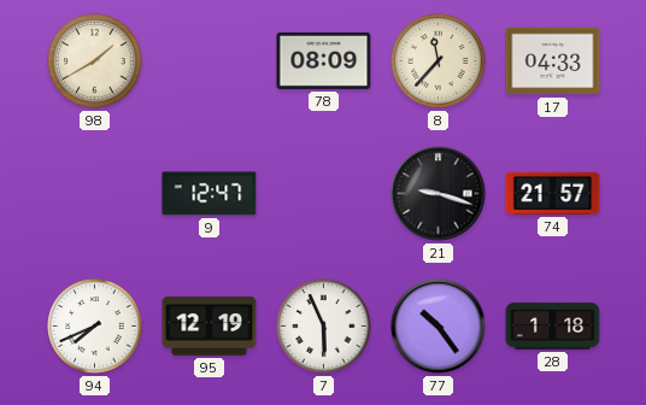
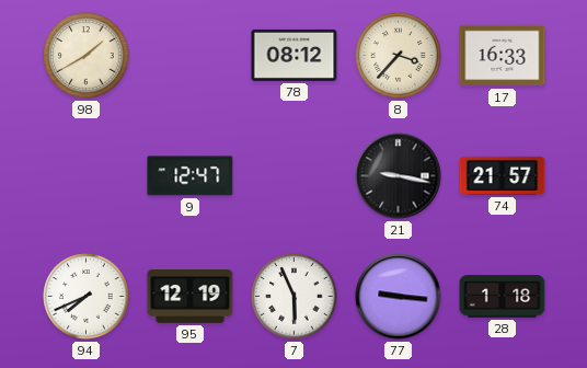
78: 08:09 -> 08:12 (295, 55)
8: 11:37 -> 3:37 (399, 56)
17: 04:33 -> 16:33 (503, 56)
21: 9:18 -> 9:17 (399, 176)
77: 10:24 -> 9:16 (399, 297)
